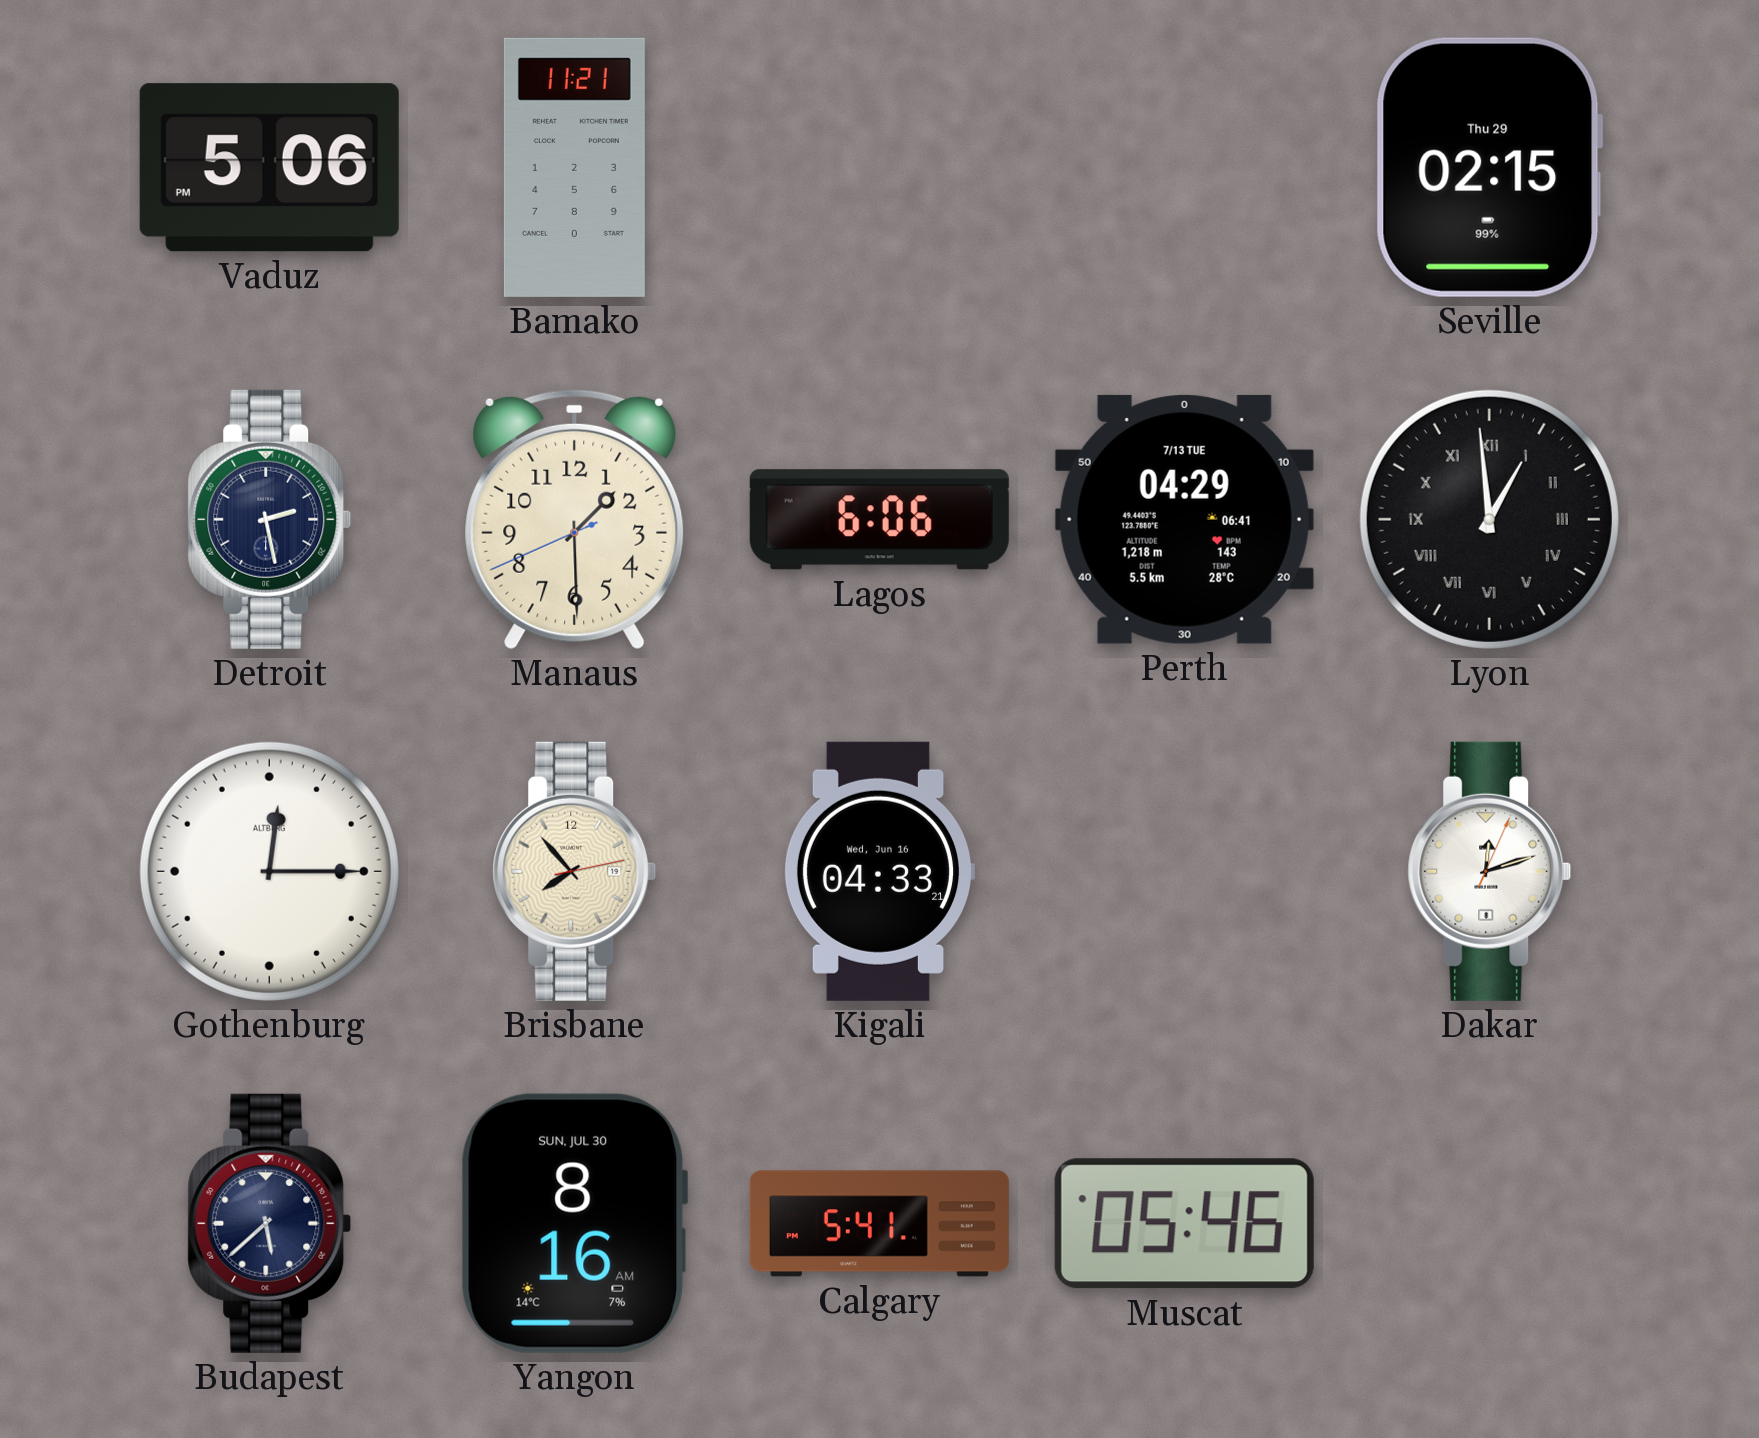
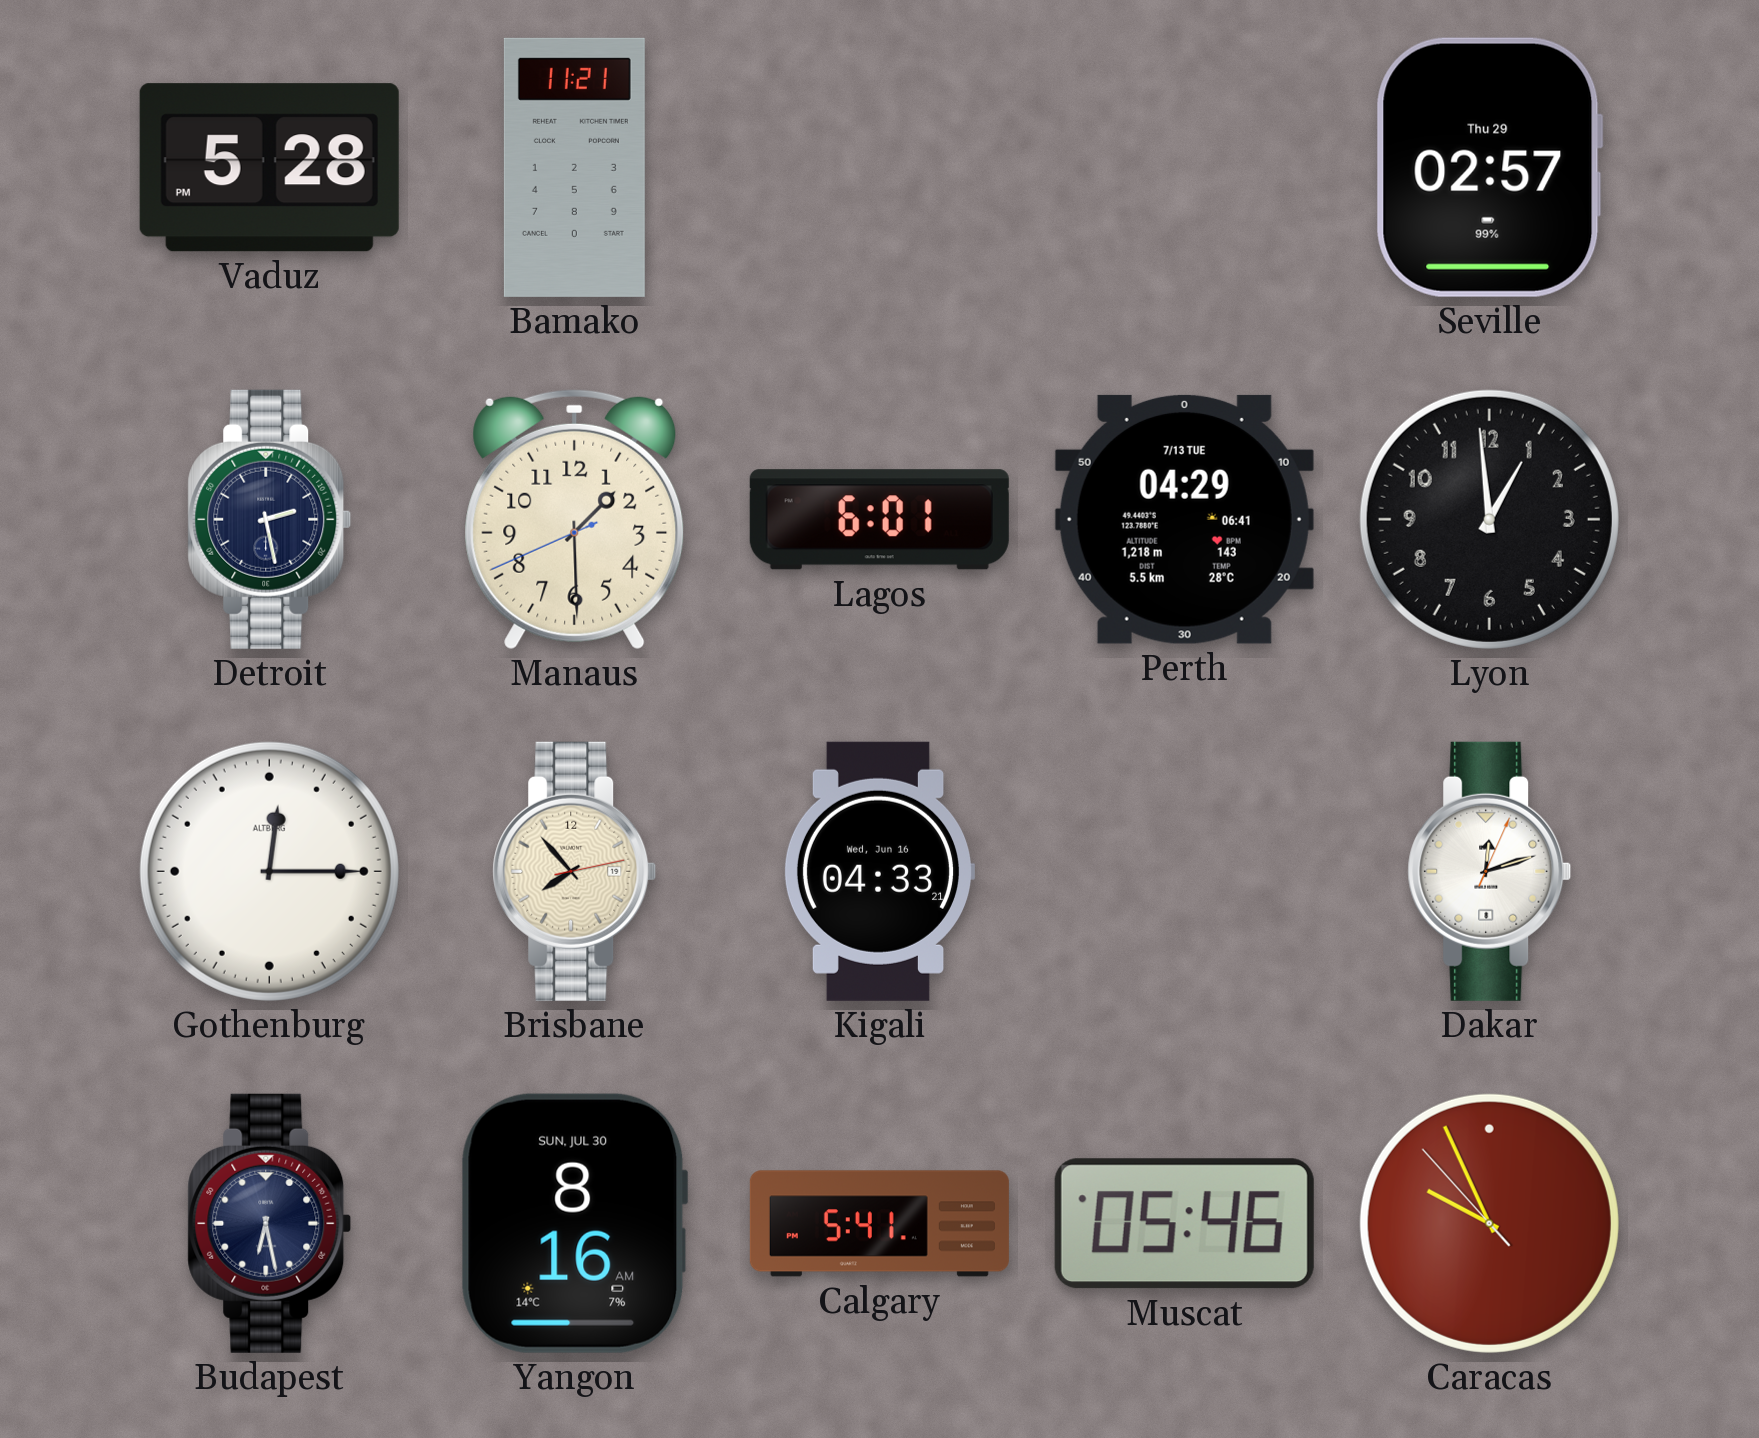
Vaduz: 5:06 -> 5:28 (269, 168)
Seville: 02:15 -> 02:57 (1489, 167)
Lagos: 6:06 -> 6:01 (879, 520)
Lyon numerals: Roman -> Arabic (1489, 519)
Budapest: 5:38 -> 6:28 (270, 1223)
Caracas: none -> 9:55 (1489, 1223)
